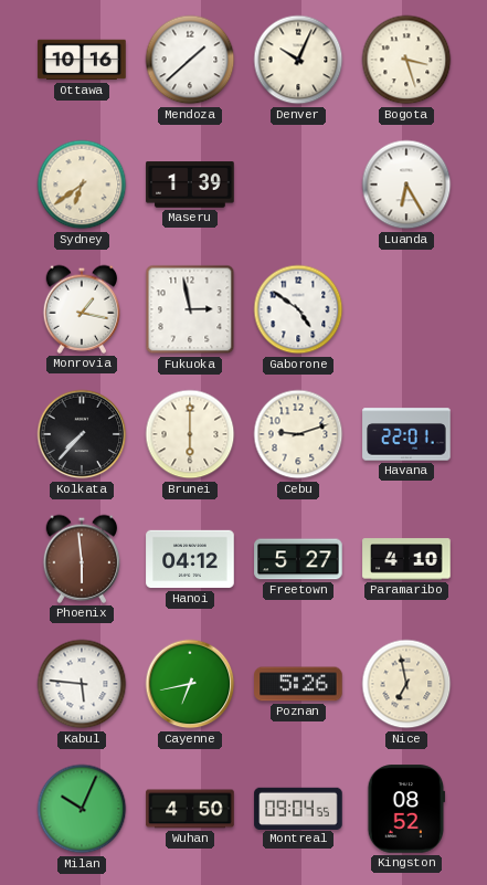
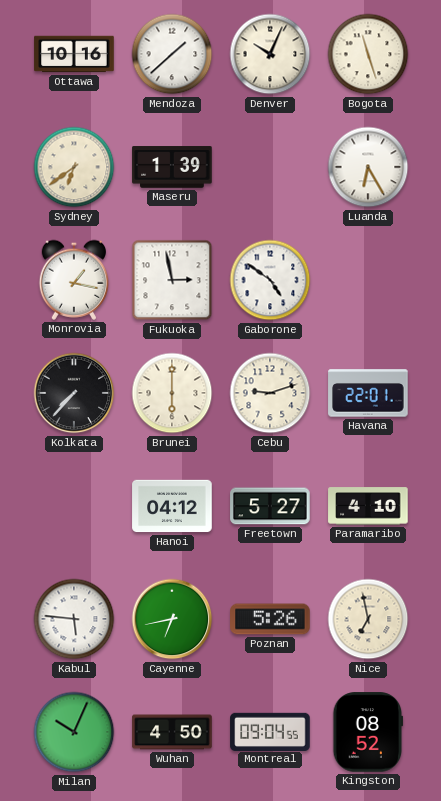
Bogota: 3:27 -> 11:27 (368, 54)
Phoenix: 5:59 -> none (82, 559)
